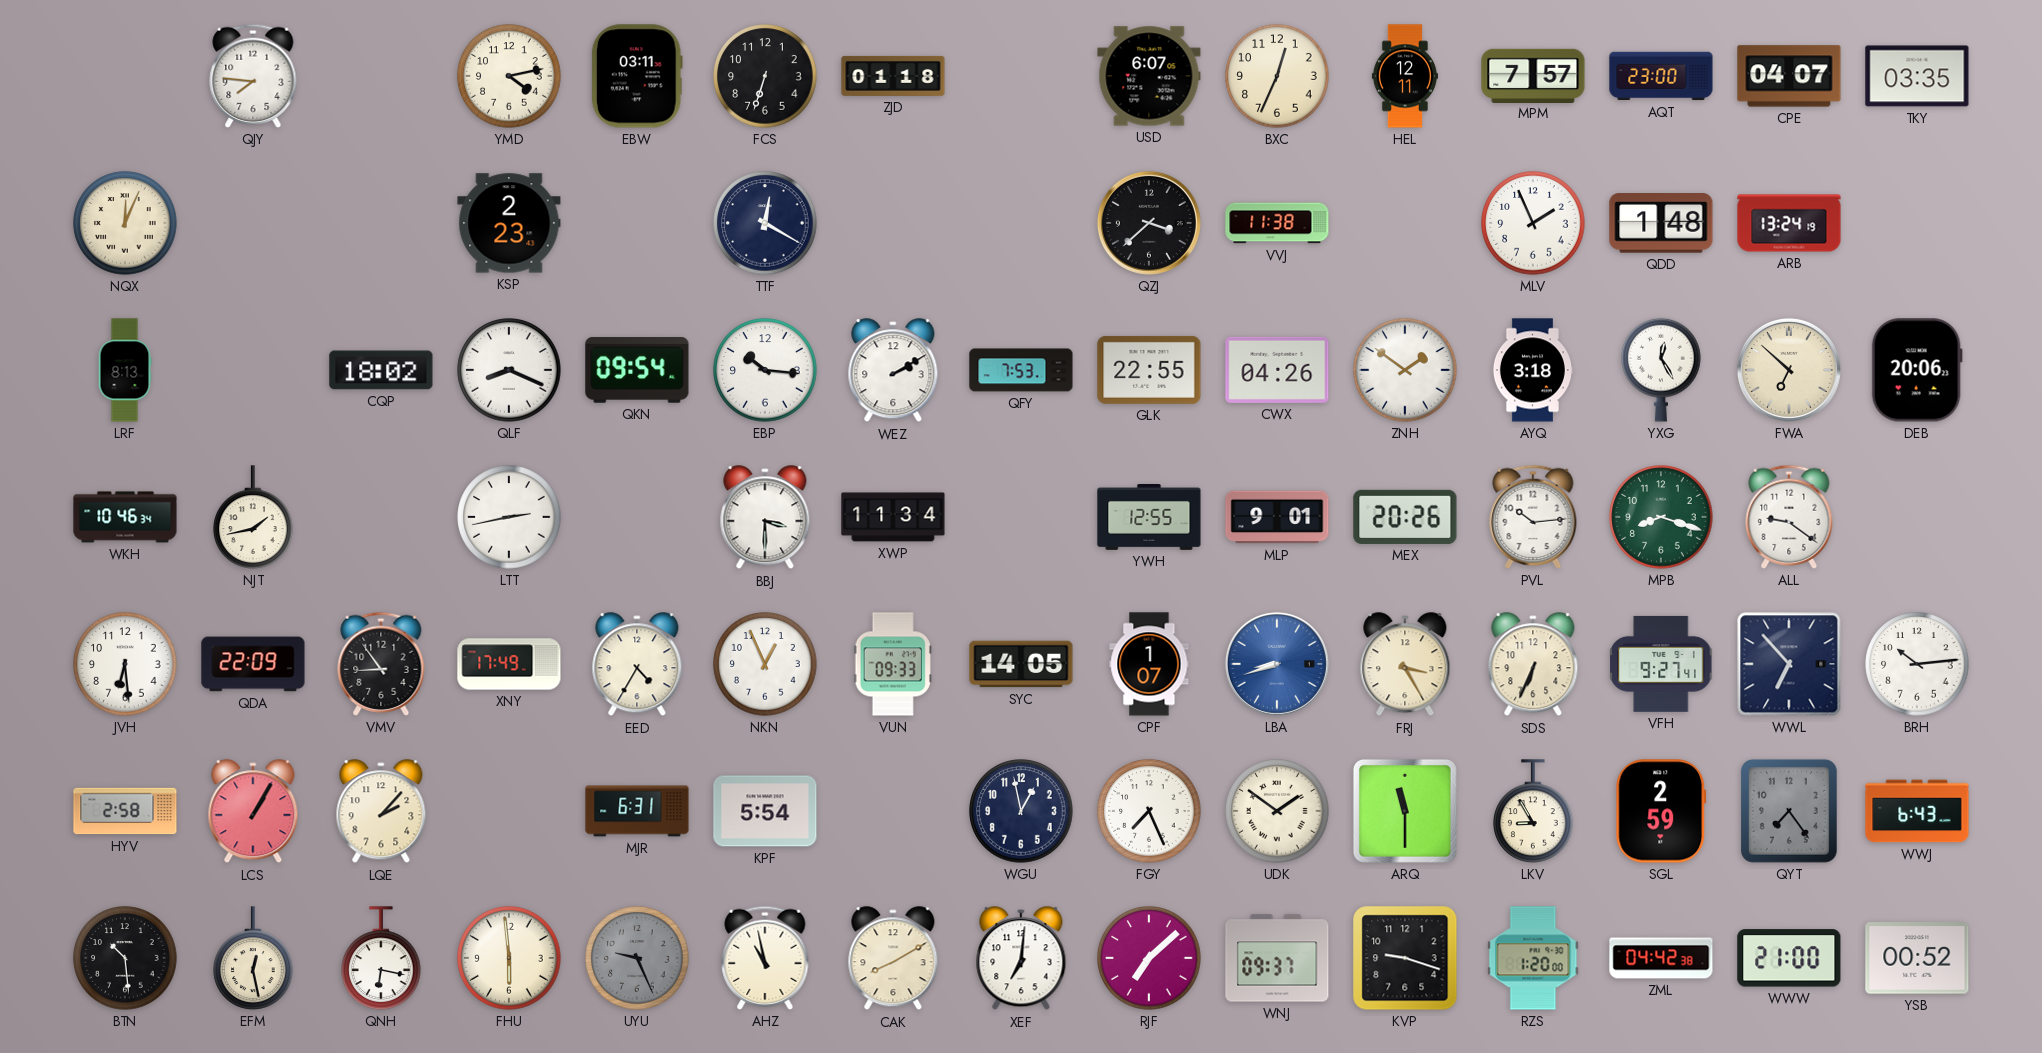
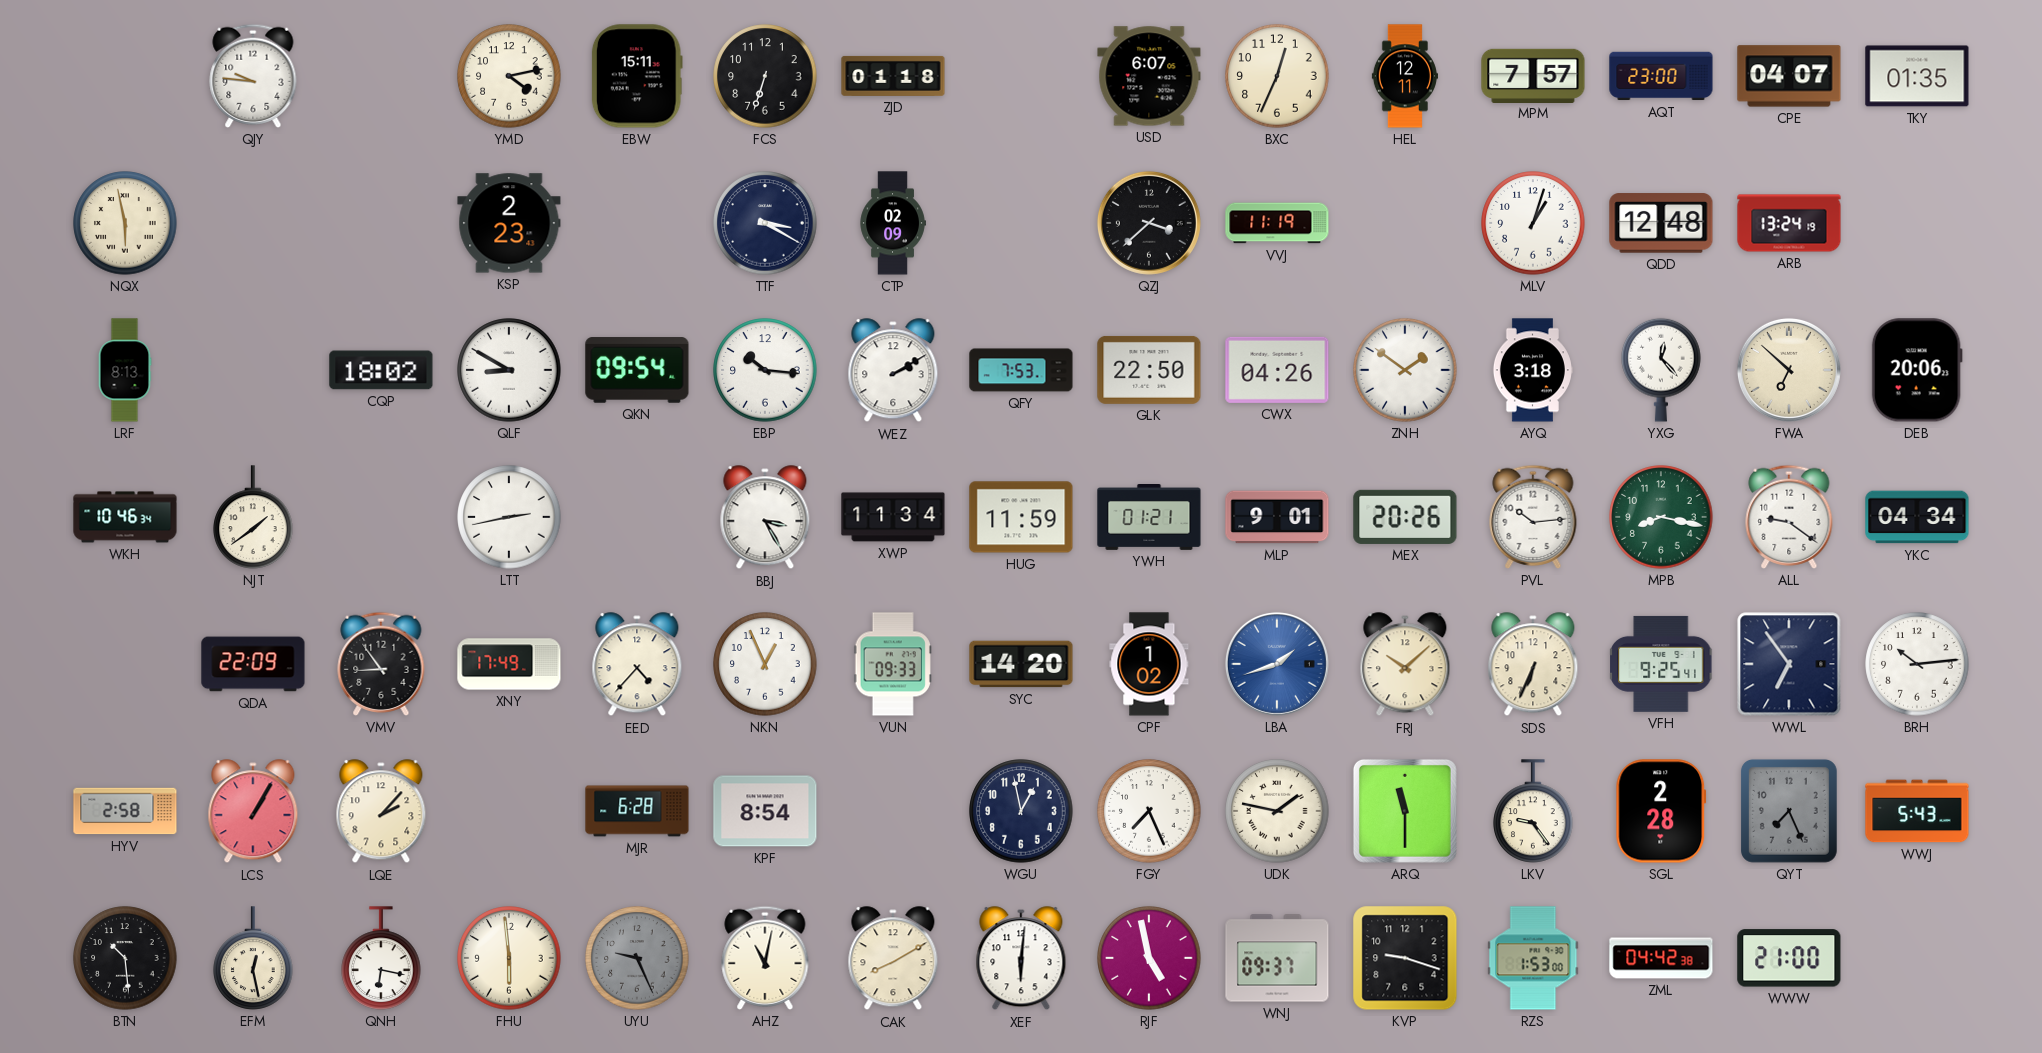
QJY: 7:46 -> 9:46 (253, 76)
EBW: 03:11 -> 15:11 (637, 76)
TKY: 03:35 -> 01:35 (1917, 76)
NQX: 12:04 -> 5:58 (125, 223)
TTF: 12:20 -> 3:20 (765, 223)
CTP: none -> 02:09 (893, 223)
VVJ: 11:38 -> 11:19 (1277, 223)
MLV: 1:56 -> 1:03 (1533, 223)
QDD: 1:48 -> 12:48 (1661, 223)
QLF: 8:19 -> 8:50 (509, 370)
GLK: 22:55 -> 22:50 (1149, 370)
YXG: 12:25 -> 12:23 (1661, 370)
NJT: 1:43 -> 1:39 (253, 517)
BBJ: 3:30 -> 3:25 (765, 518)
HUG: none -> 11:59 (1021, 517)
YWH: 12:55 -> 01:21 (1149, 518)
MPB: 8:18 -> 8:17 (1661, 517)
YKC: none -> 04:34 (1917, 517)
JVH: 6:29 -> none (125, 664)
EED: 4:35 -> 4:37 (637, 665)
SYC: 14:05 -> 14:20 (1021, 664)
CPF: 1:07 -> 1:02 (1149, 664)
LBA: 8:42 -> 1:42 (1277, 664)
FRJ: 3:25 -> 10:08 (1405, 665)
VFH: 9:27 -> 9:25 (1661, 664)
WWL: 6:53 -> 6:54 (1789, 664)
MJR: 6:31 -> 6:28 (637, 811)
KPF: 5:54 -> 8:54 (765, 811)
UDK: 1:51 -> 1:47 (1277, 811)
LKV: 8:55 -> 9:24 (1533, 811)
SGL: 2:59 -> 2:28 (1661, 811)
QYT: 7:24 -> 7:26 (1789, 811)
WWJ: 6:43 -> 5:43 (1917, 811)
AHZ: 10:58 -> 11:02 (765, 958)
XEF: 7:01 -> 6:01 (1021, 959)
RJF: 7:08 -> 4:58 (1149, 958)
RZS: 1:20 -> 1:53 (1533, 958)
YSB: 00:52 -> none (1917, 958)
